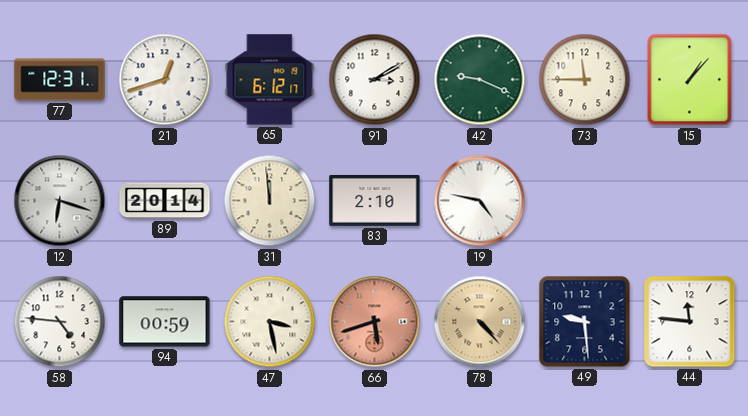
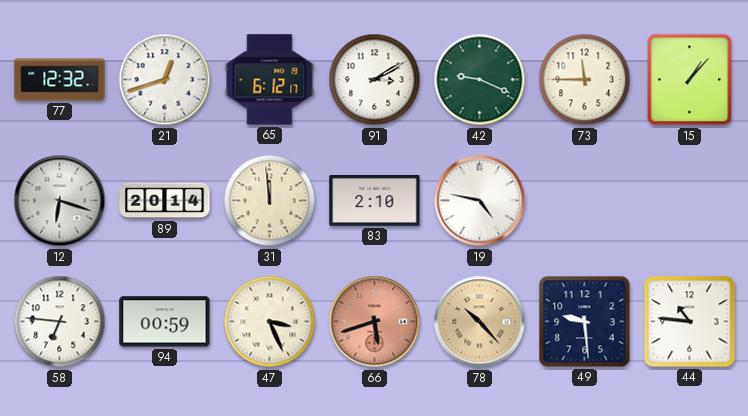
77: 12:31 -> 12:32 (60, 80)
58: 4:46 -> 6:46 (60, 322)
47: 3:28 -> 3:26 (270, 322)
78: 4:23 -> 10:23 (480, 322)
44: 11:46 -> 10:46 (690, 322)
